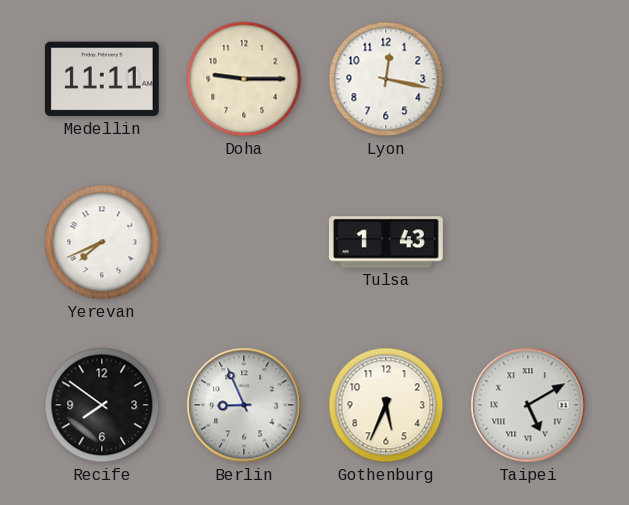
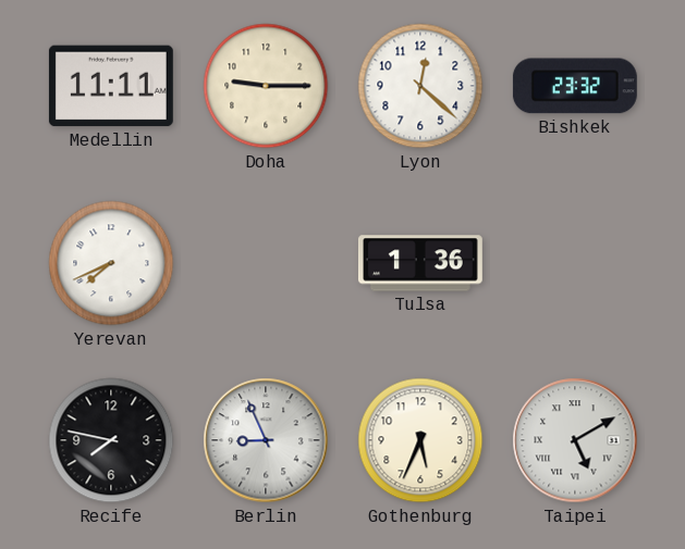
Lyon: 12:17 -> 12:22 (420, 86)
Bishkek: none -> 23:32 (575, 86)
Tulsa: 1:43 -> 1:36 (420, 263)
Recife: 7:51 -> 7:47 (111, 440)
